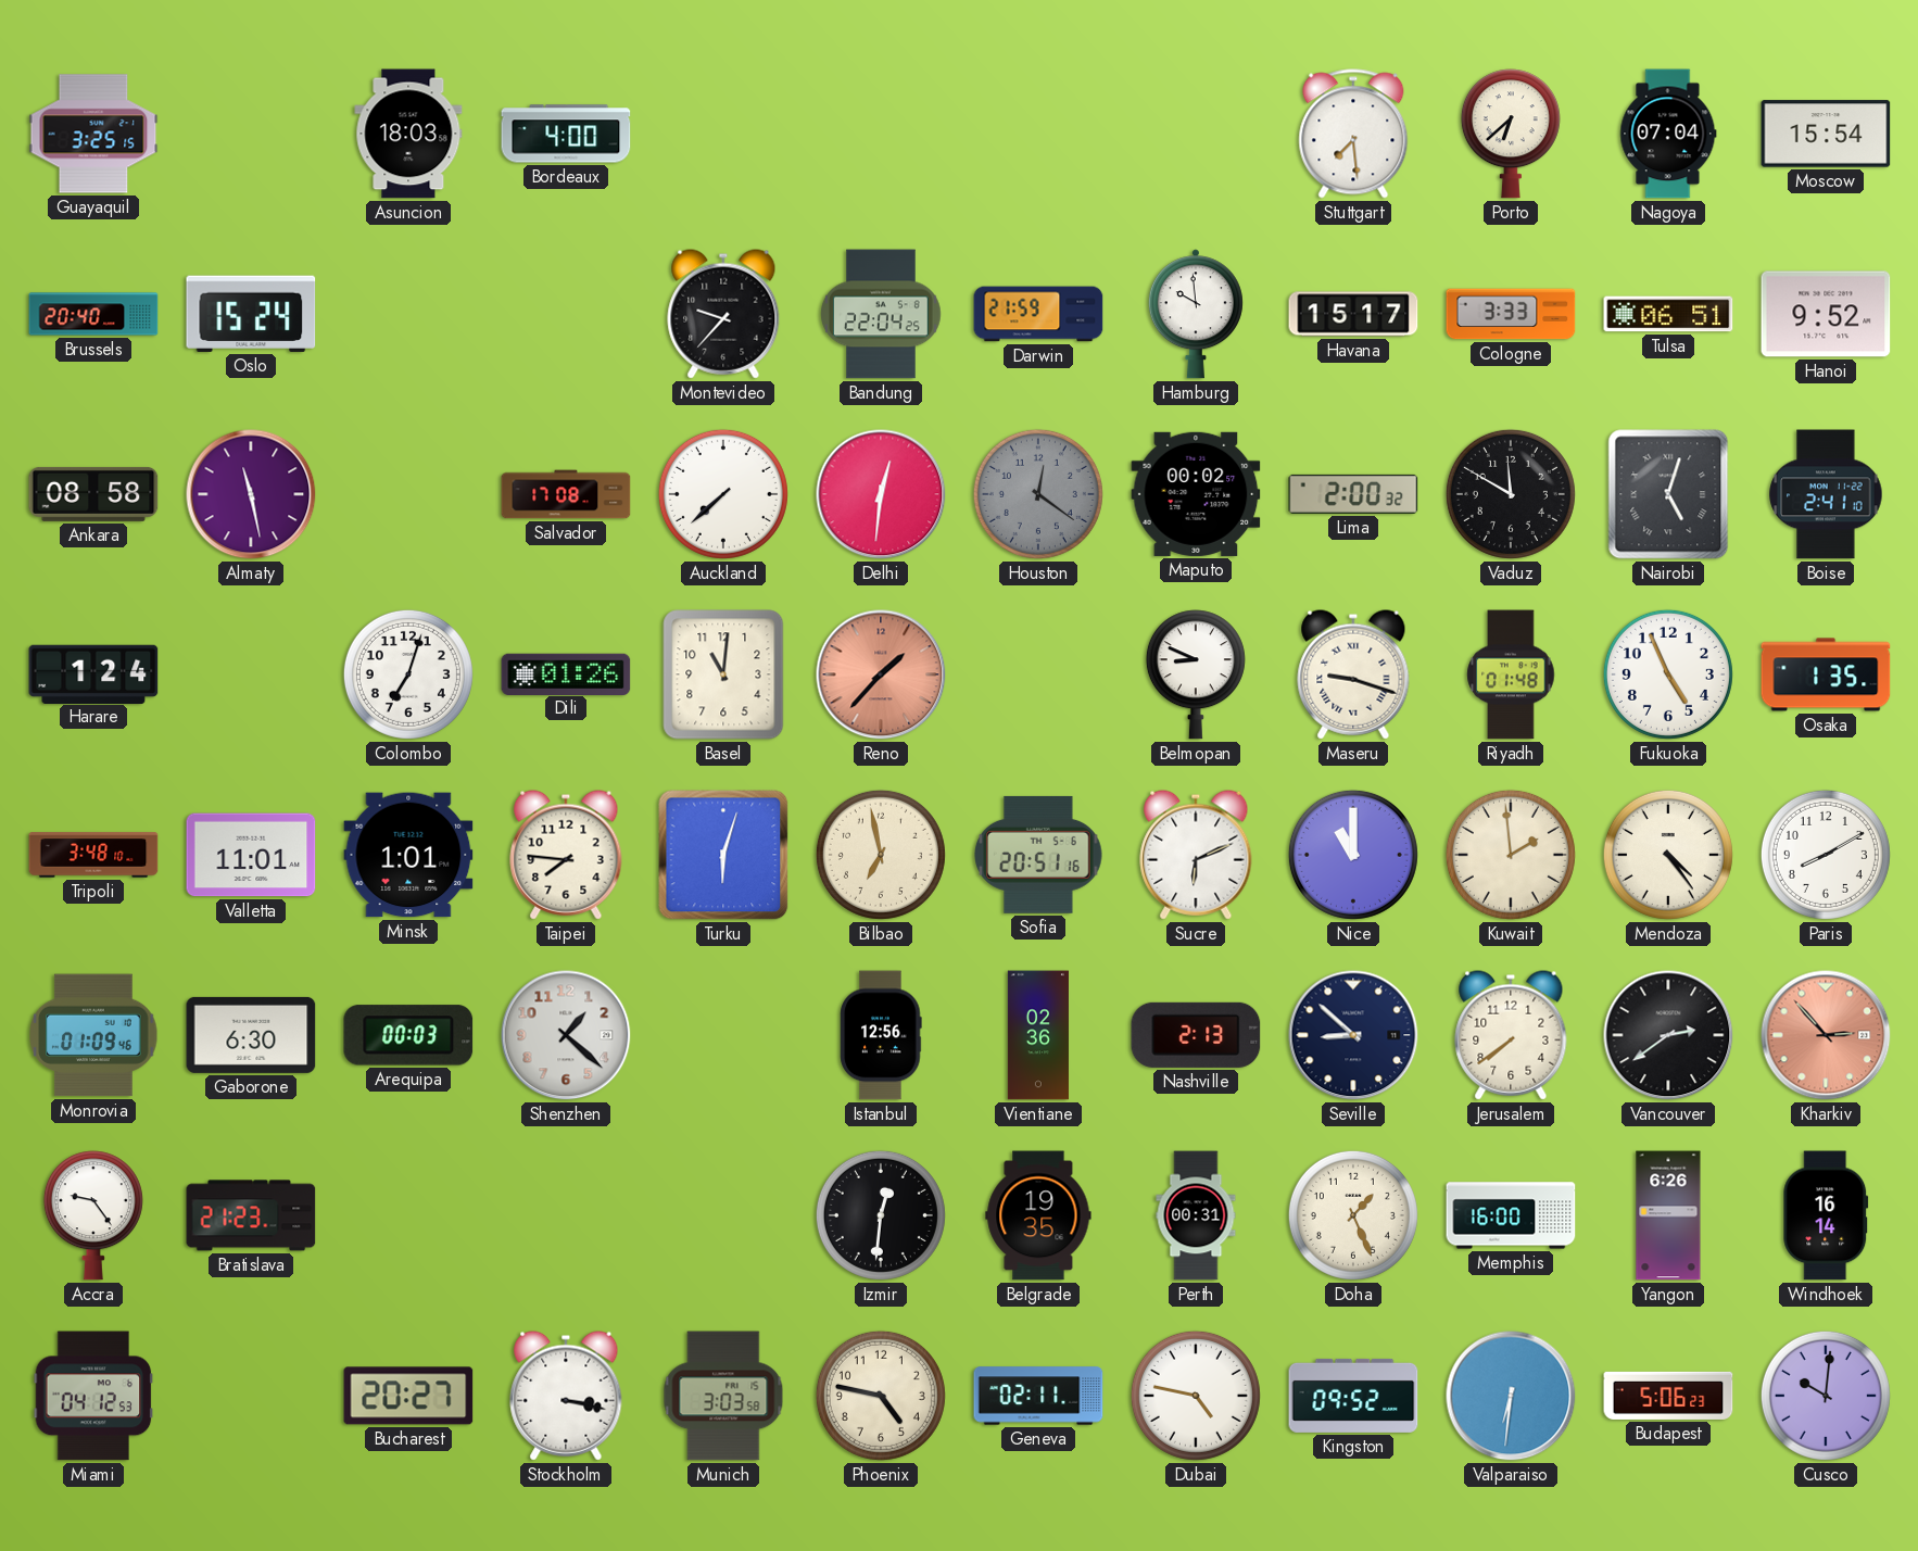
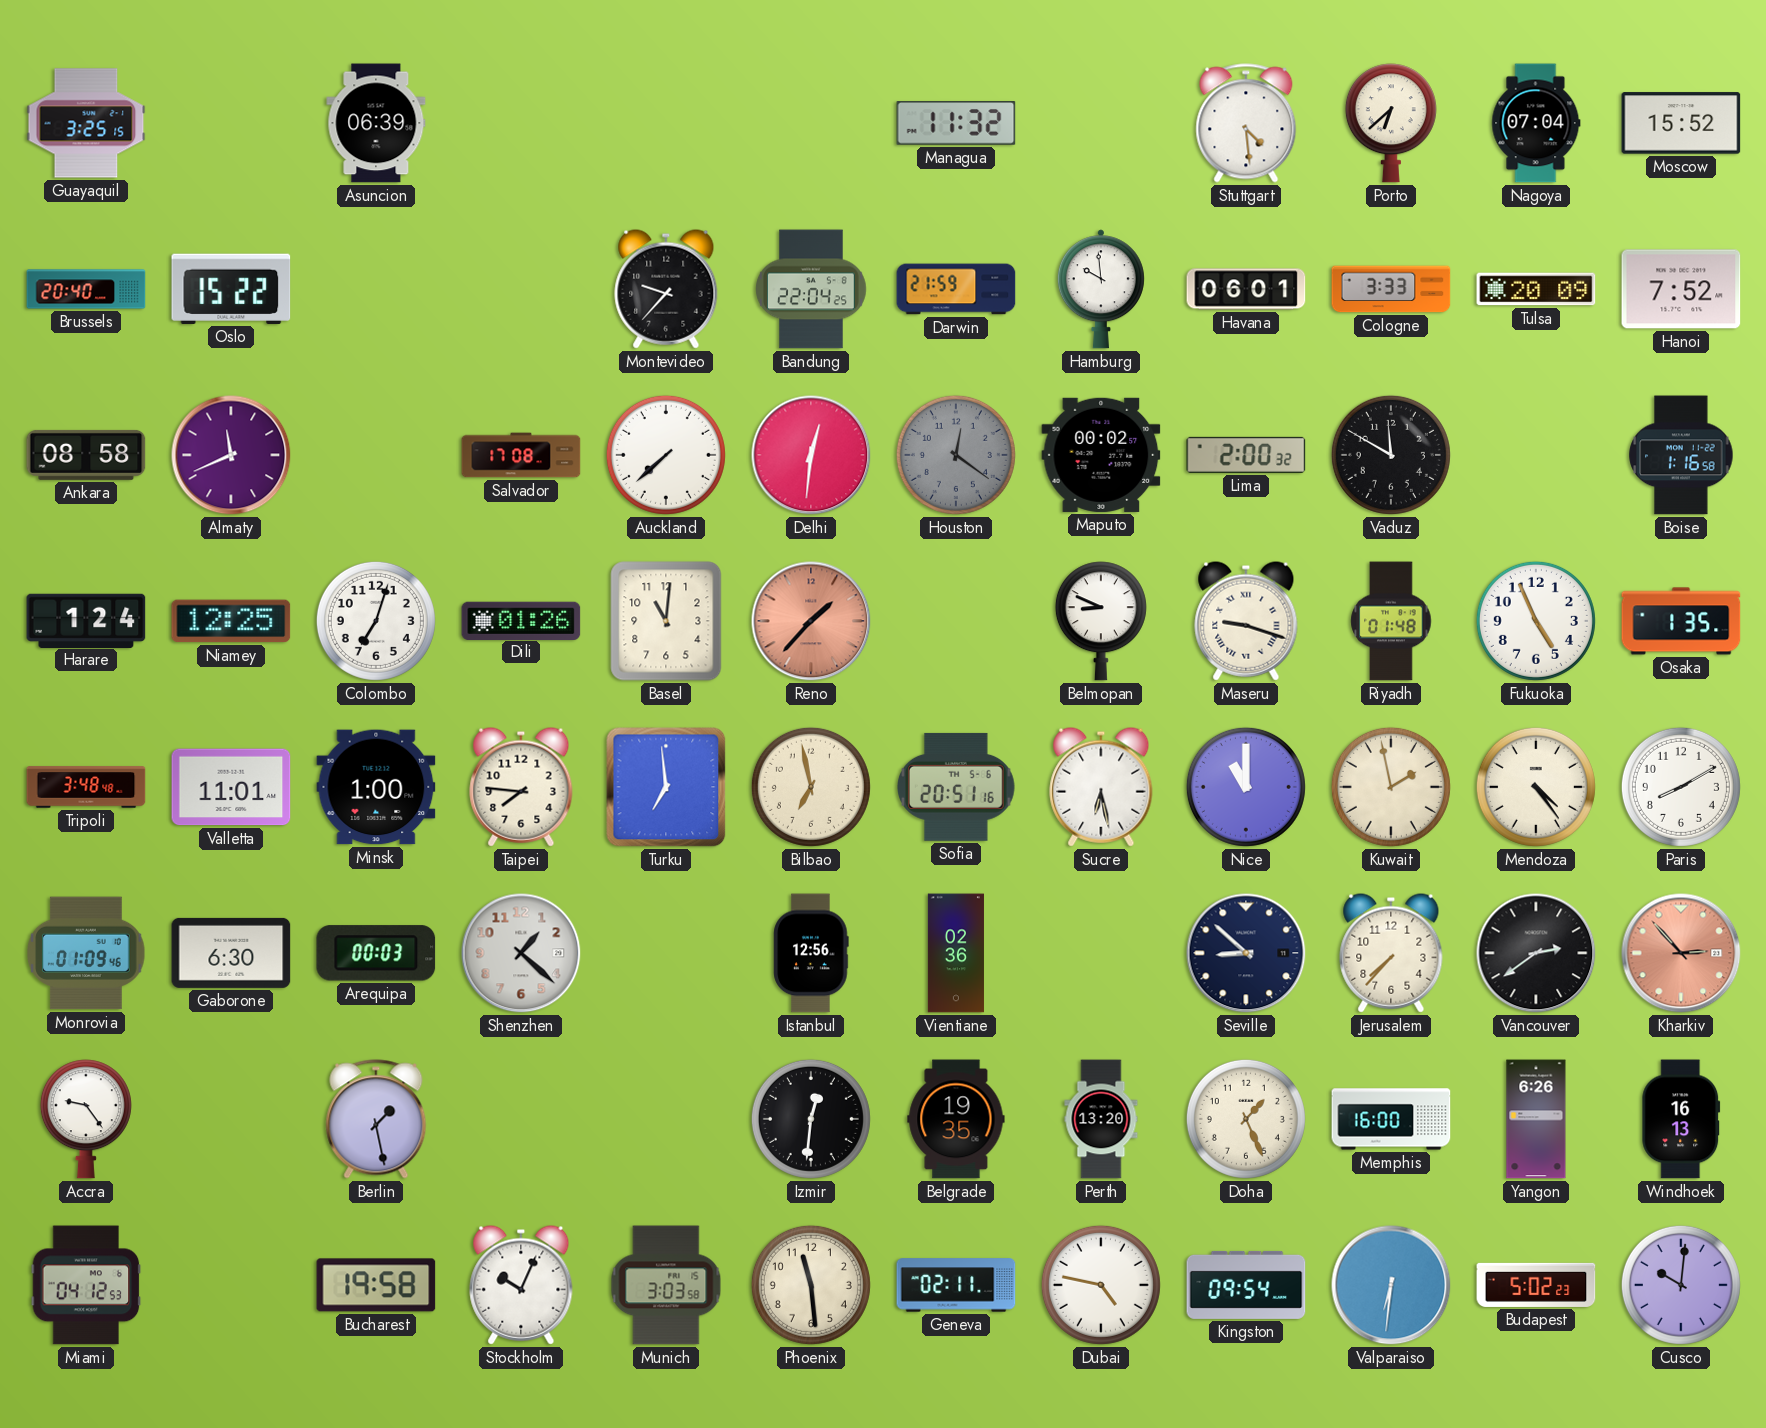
Asuncion: 18:03 -> 06:39 (376, 123)
Bordeaux: 4:00 -> none (566, 134)
Managua: none -> 11:32 (956, 123)
Stuttgart: 7:29 -> 4:29 (1246, 123)
Moscow: 15:54 -> 15:52 (1681, 123)
Oslo: 15:24 -> 15:22 (231, 289)
Havana: 15:17 -> 06:01 (1246, 289)
Tulsa: 06:51 -> 20:09 (1536, 289)
Hanoi: 9:52 -> 7:52 (1681, 289)
Almaty: 11:28 -> 11:41 (231, 455)
Nairobi: 5:03 -> none (1668, 494)
Boise: 2:41 -> 1:16 (1681, 455)
Niamey: none -> 12:25 (231, 621)
Tripoli: 3:48:10 -> 3:48:48 (86, 787)
Minsk: 1:01 -> 1:00 (376, 787)
Turku: 6:03 -> 6:59 (666, 787)
Sucre: 6:11 -> 6:28 (1101, 787)
Kuwait: 1:59 -> 1:58 (1391, 787)
Nashville: 2:13 -> none (1196, 1035)
Jerusalem: 7:39 -> 7:37 (1391, 953)
Bratislava: 21:23 -> none (251, 1215)
Berlin: none -> 1:28 (376, 1119)
Perth: 00:31 -> 13:20 (1101, 1119)
Windhoek: 16:14 -> 16:13 (1681, 1119)
Bucharest: 20:27 -> 19:58 (376, 1285)
Stockholm: 3:17 -> 10:04 (521, 1285)
Phoenix: 4:47 -> 11:29 (811, 1285)
Kingston: 09:52 -> 09:54 (1246, 1285)
Budapest: 5:06 -> 5:02 (1536, 1285)
